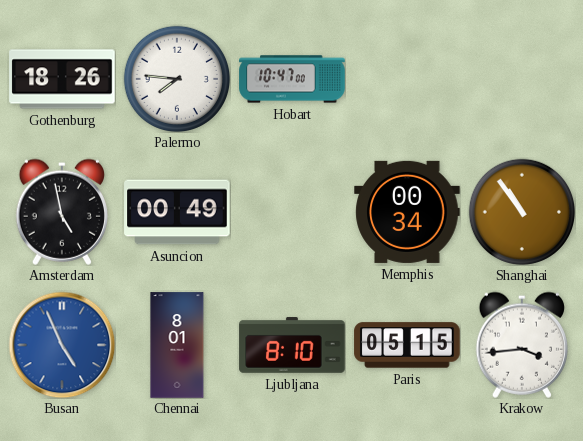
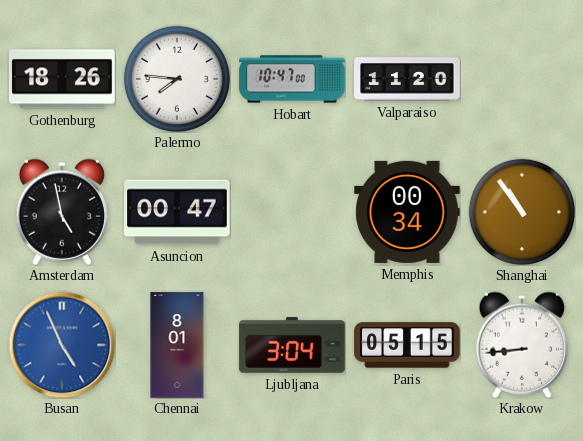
Valparaiso: none -> 11:20 (407, 79)
Asuncion: 00:49 -> 00:47 (177, 212)
Ljubljana: 8:10 -> 3:04 (292, 345)
Krakow: 3:44 -> 8:44 (522, 345)
